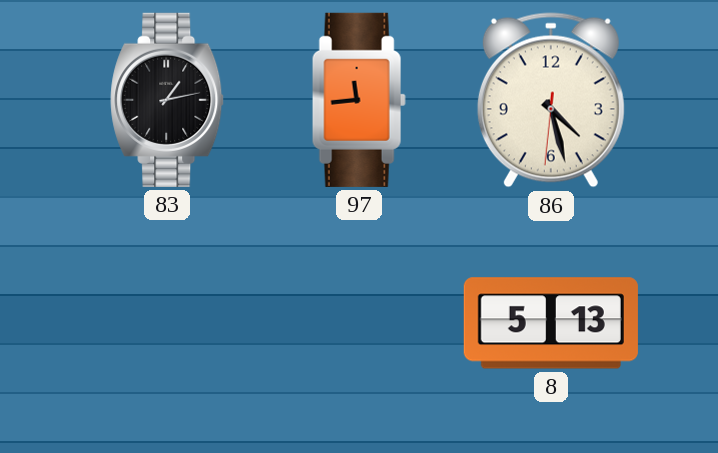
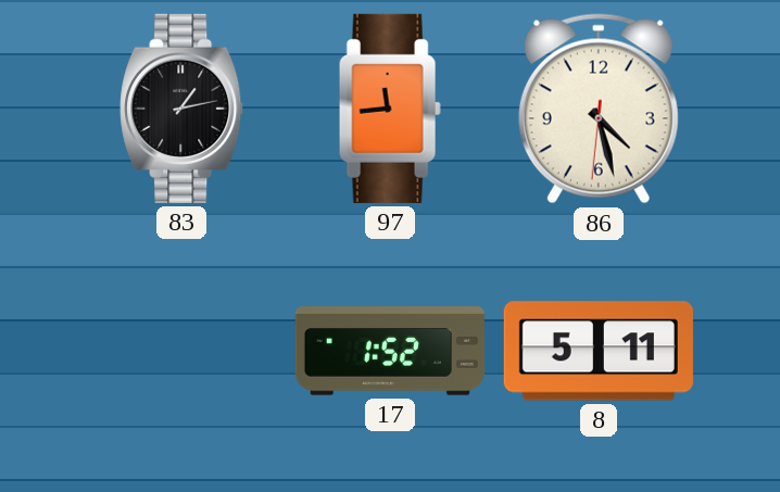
17: none -> 1:52 (390, 351)
8: 5:13 -> 5:11 (599, 351)
